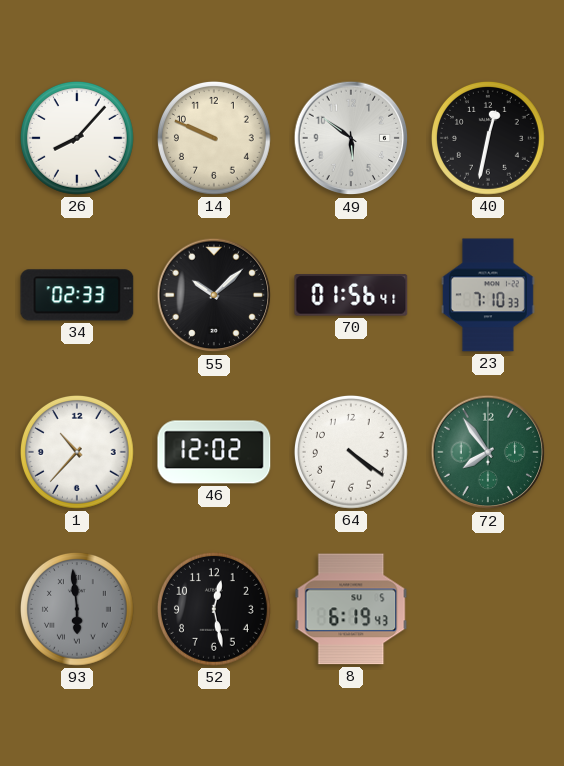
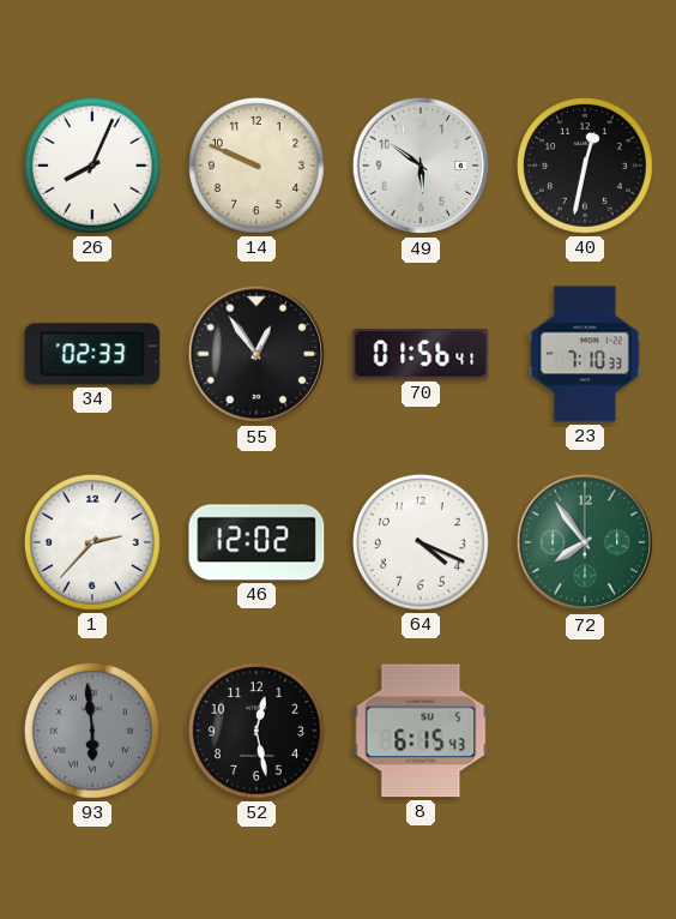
26: 8:07 -> 8:04 (92, 166)
55: 10:08 -> 12:54 (256, 354)
1: 10:37 -> 2:37 (92, 542)
64: 4:21 -> 4:19 (421, 542)
8: 6:19 -> 6:15 (421, 731)
